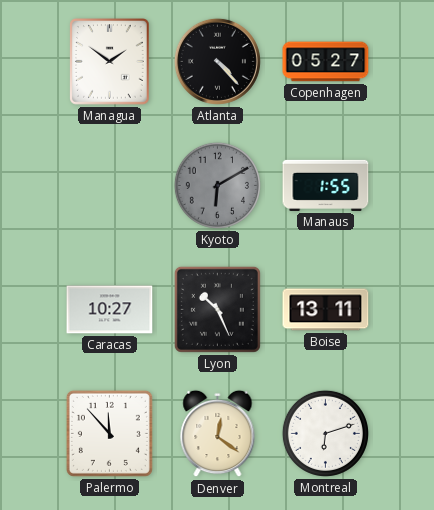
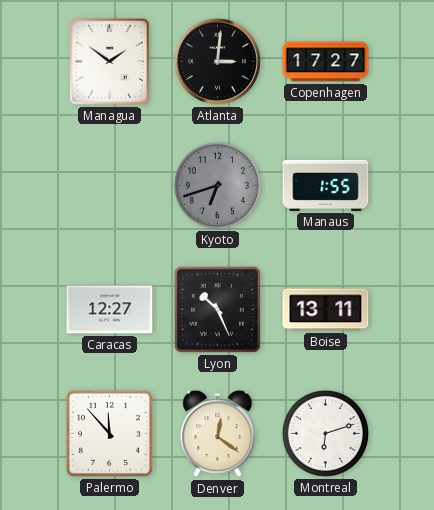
Atlanta: 4:23 -> 3:01 (217, 61)
Copenhagen: 05:27 -> 17:27 (326, 62)
Kyoto: 6:10 -> 6:42 (217, 185)
Caracas: 10:27 -> 12:27 (110, 310)
